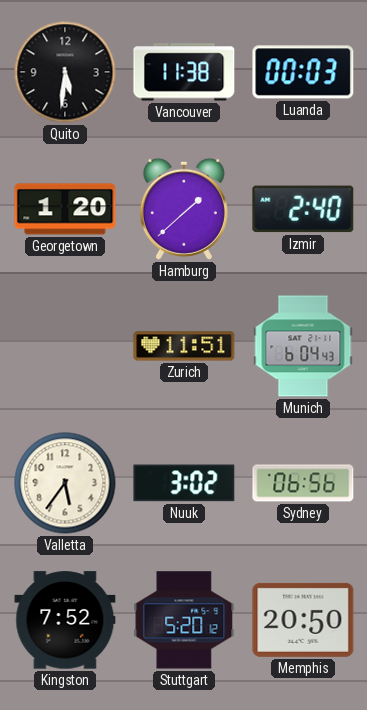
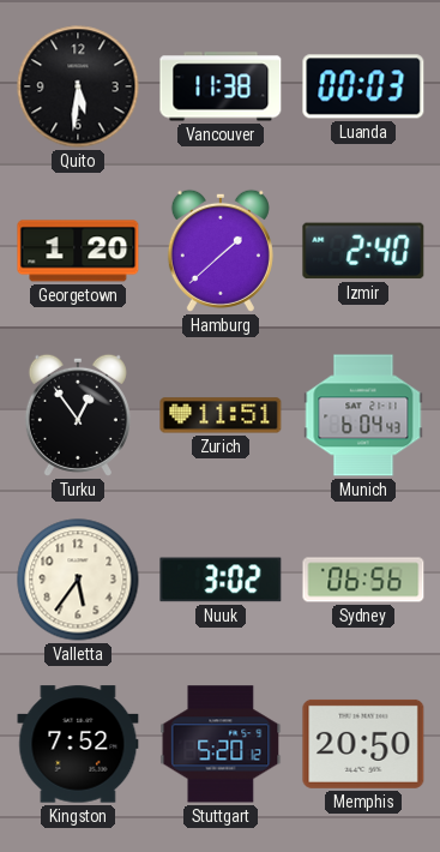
Turku: none -> 12:54 (78, 415)
